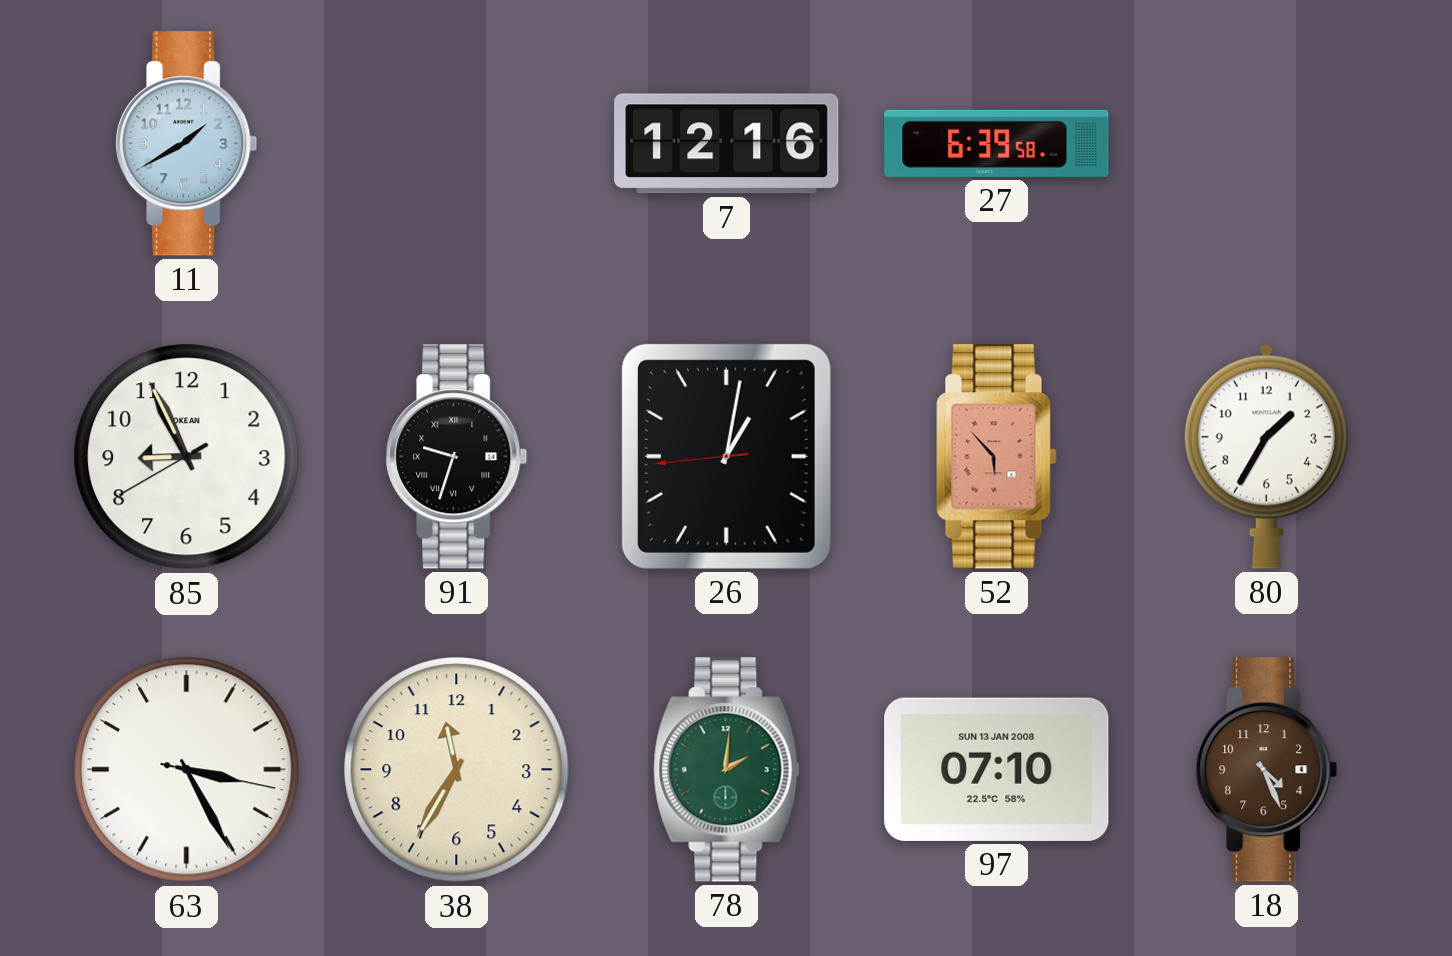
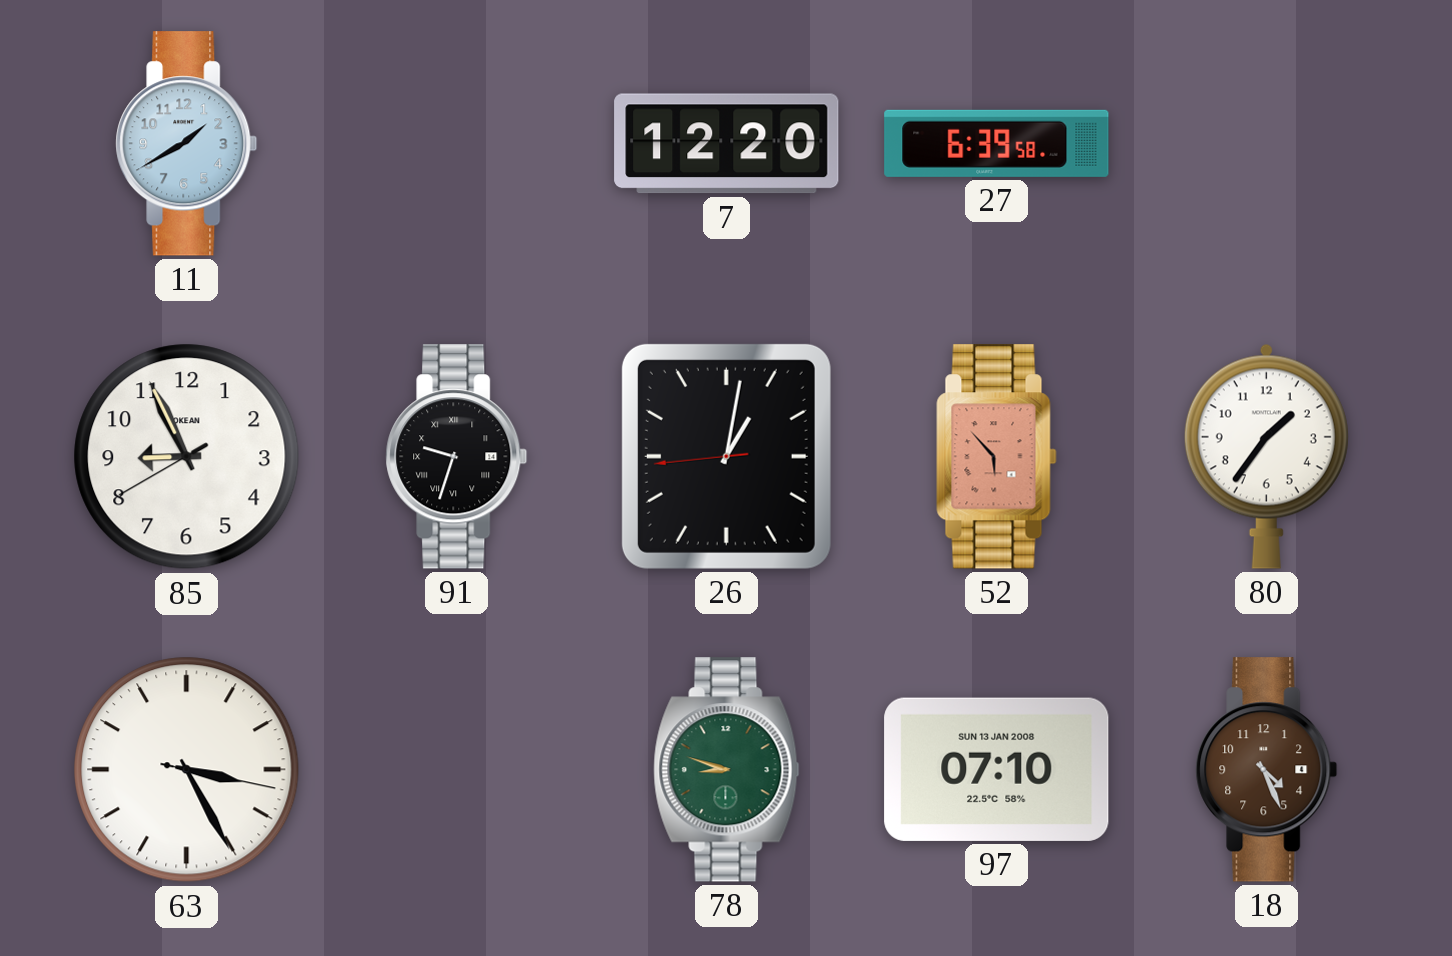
7: 12:16 -> 12:20 (727, 144)
80: 1:35 -> 1:36 (1266, 456)
38: 11:35 -> none (457, 770)
78: 2:01 -> 8:48 (727, 770)
